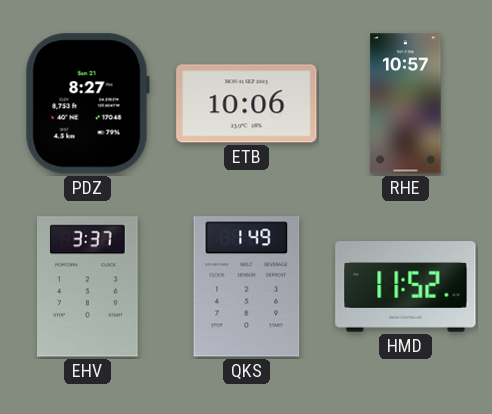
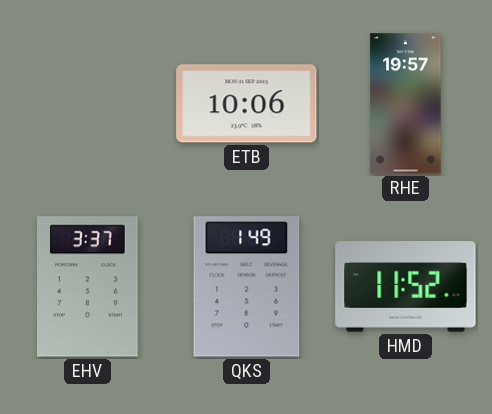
PDZ: 8:27 -> none (87, 104)
RHE: 10:57 -> 19:57 (406, 104)
